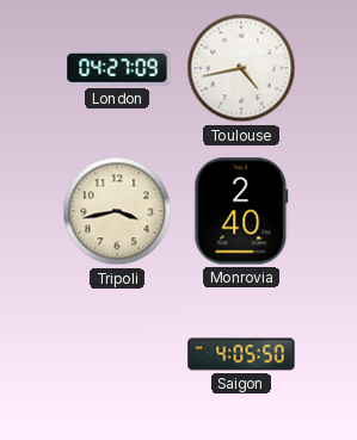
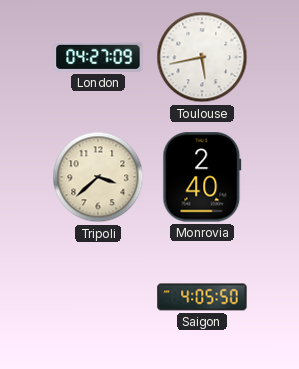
Toulouse: 4:43 -> 5:43 (202, 57)
Tripoli: 3:43 -> 3:38 (98, 177)
